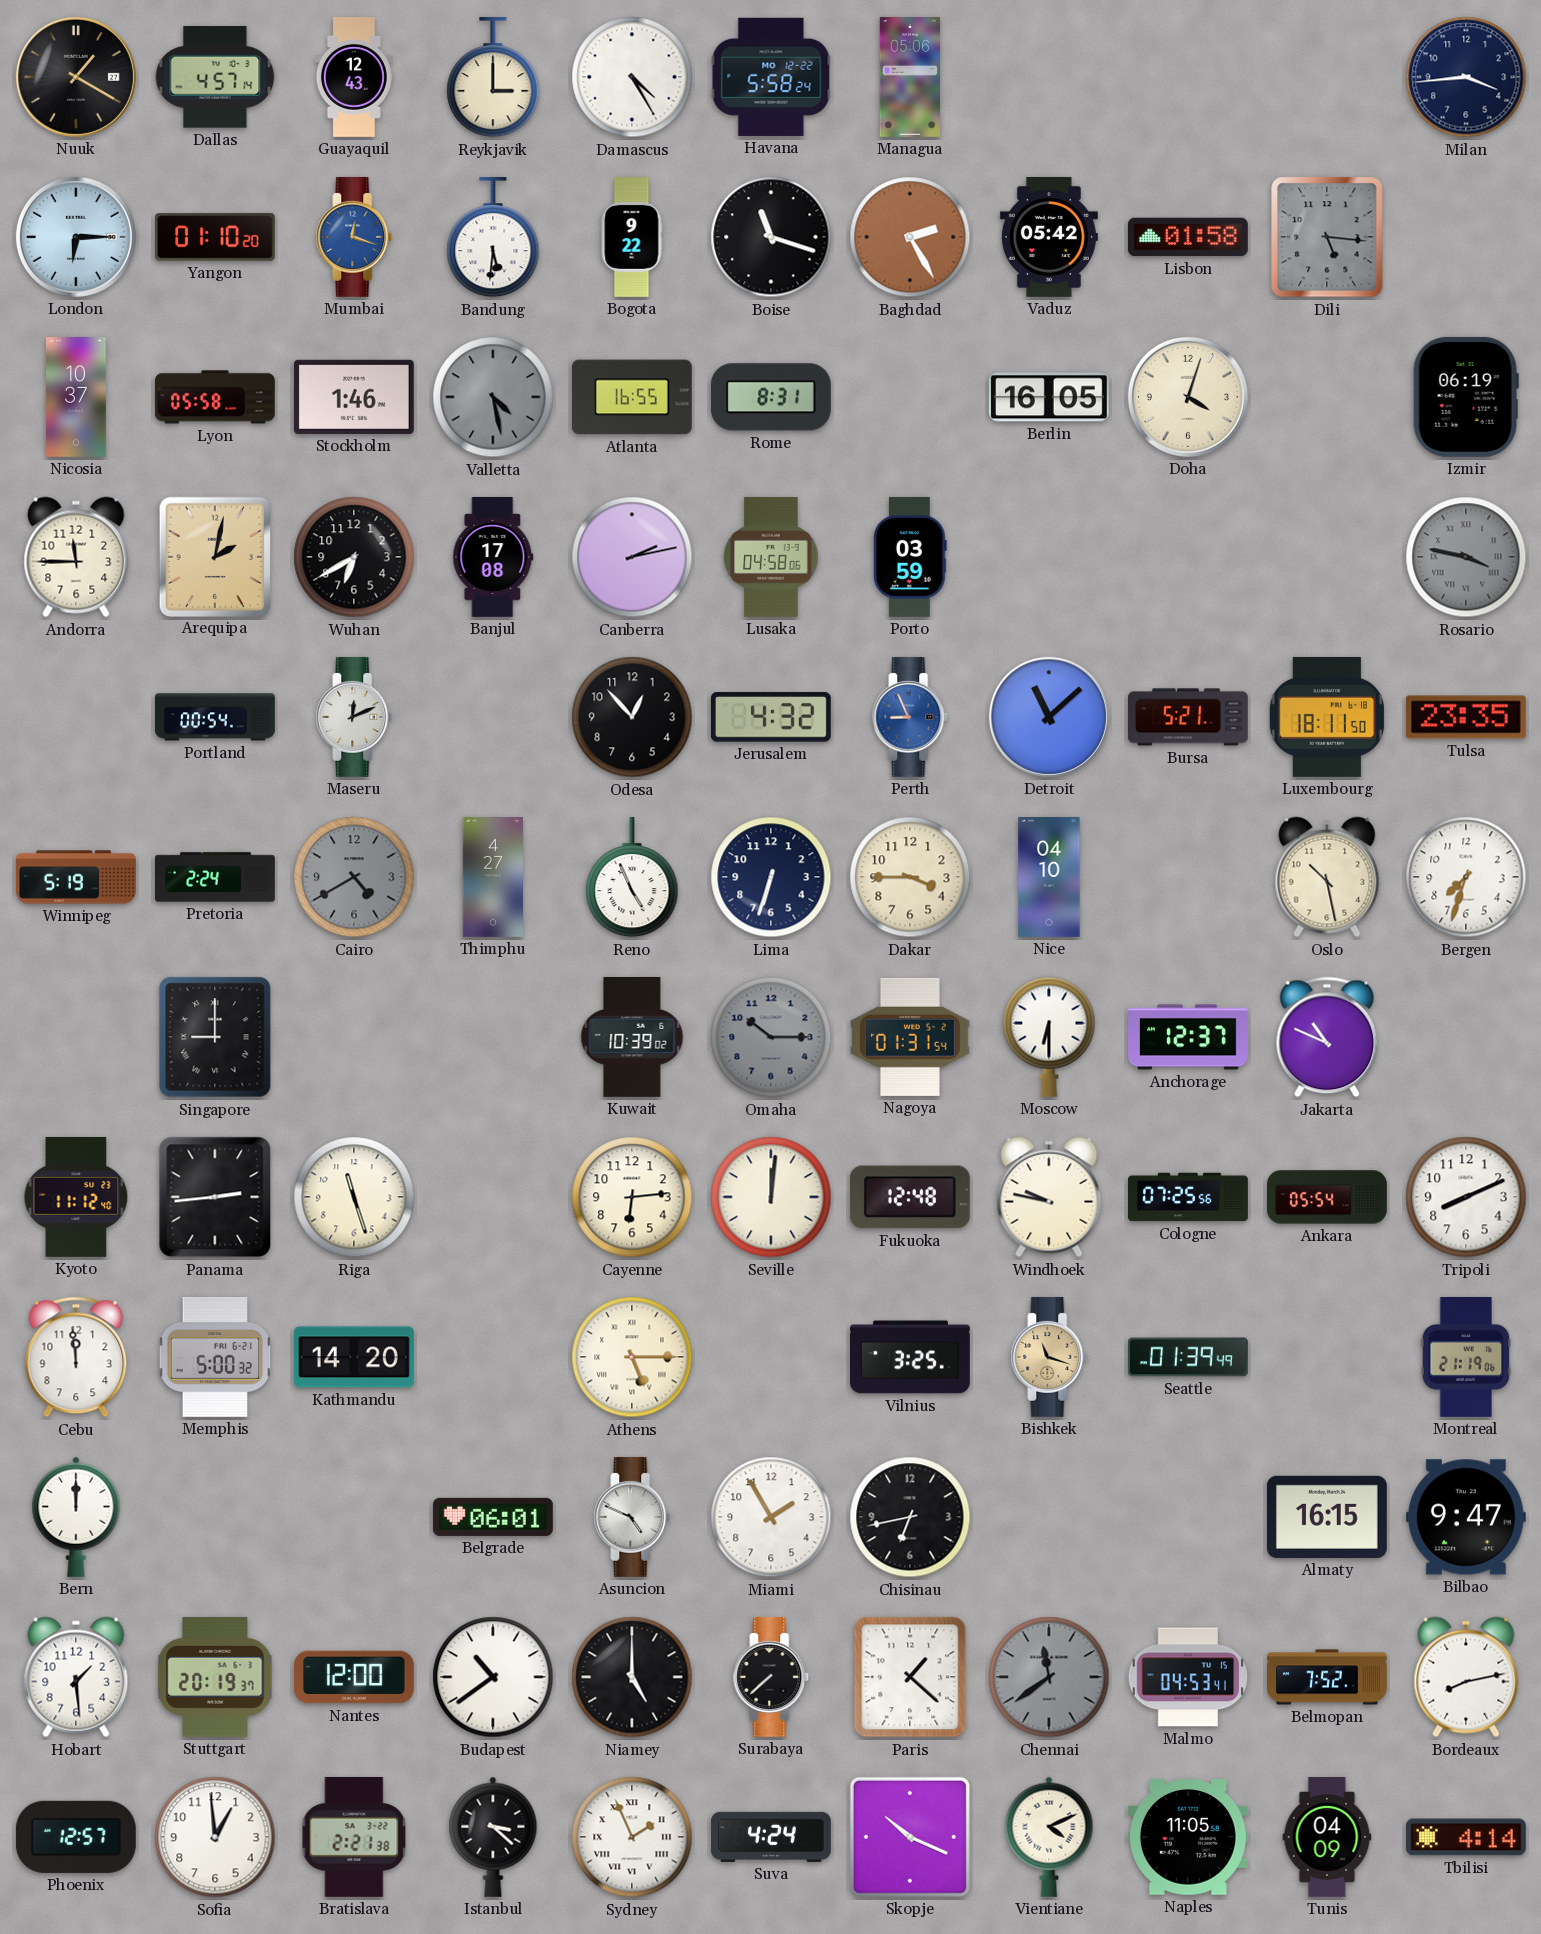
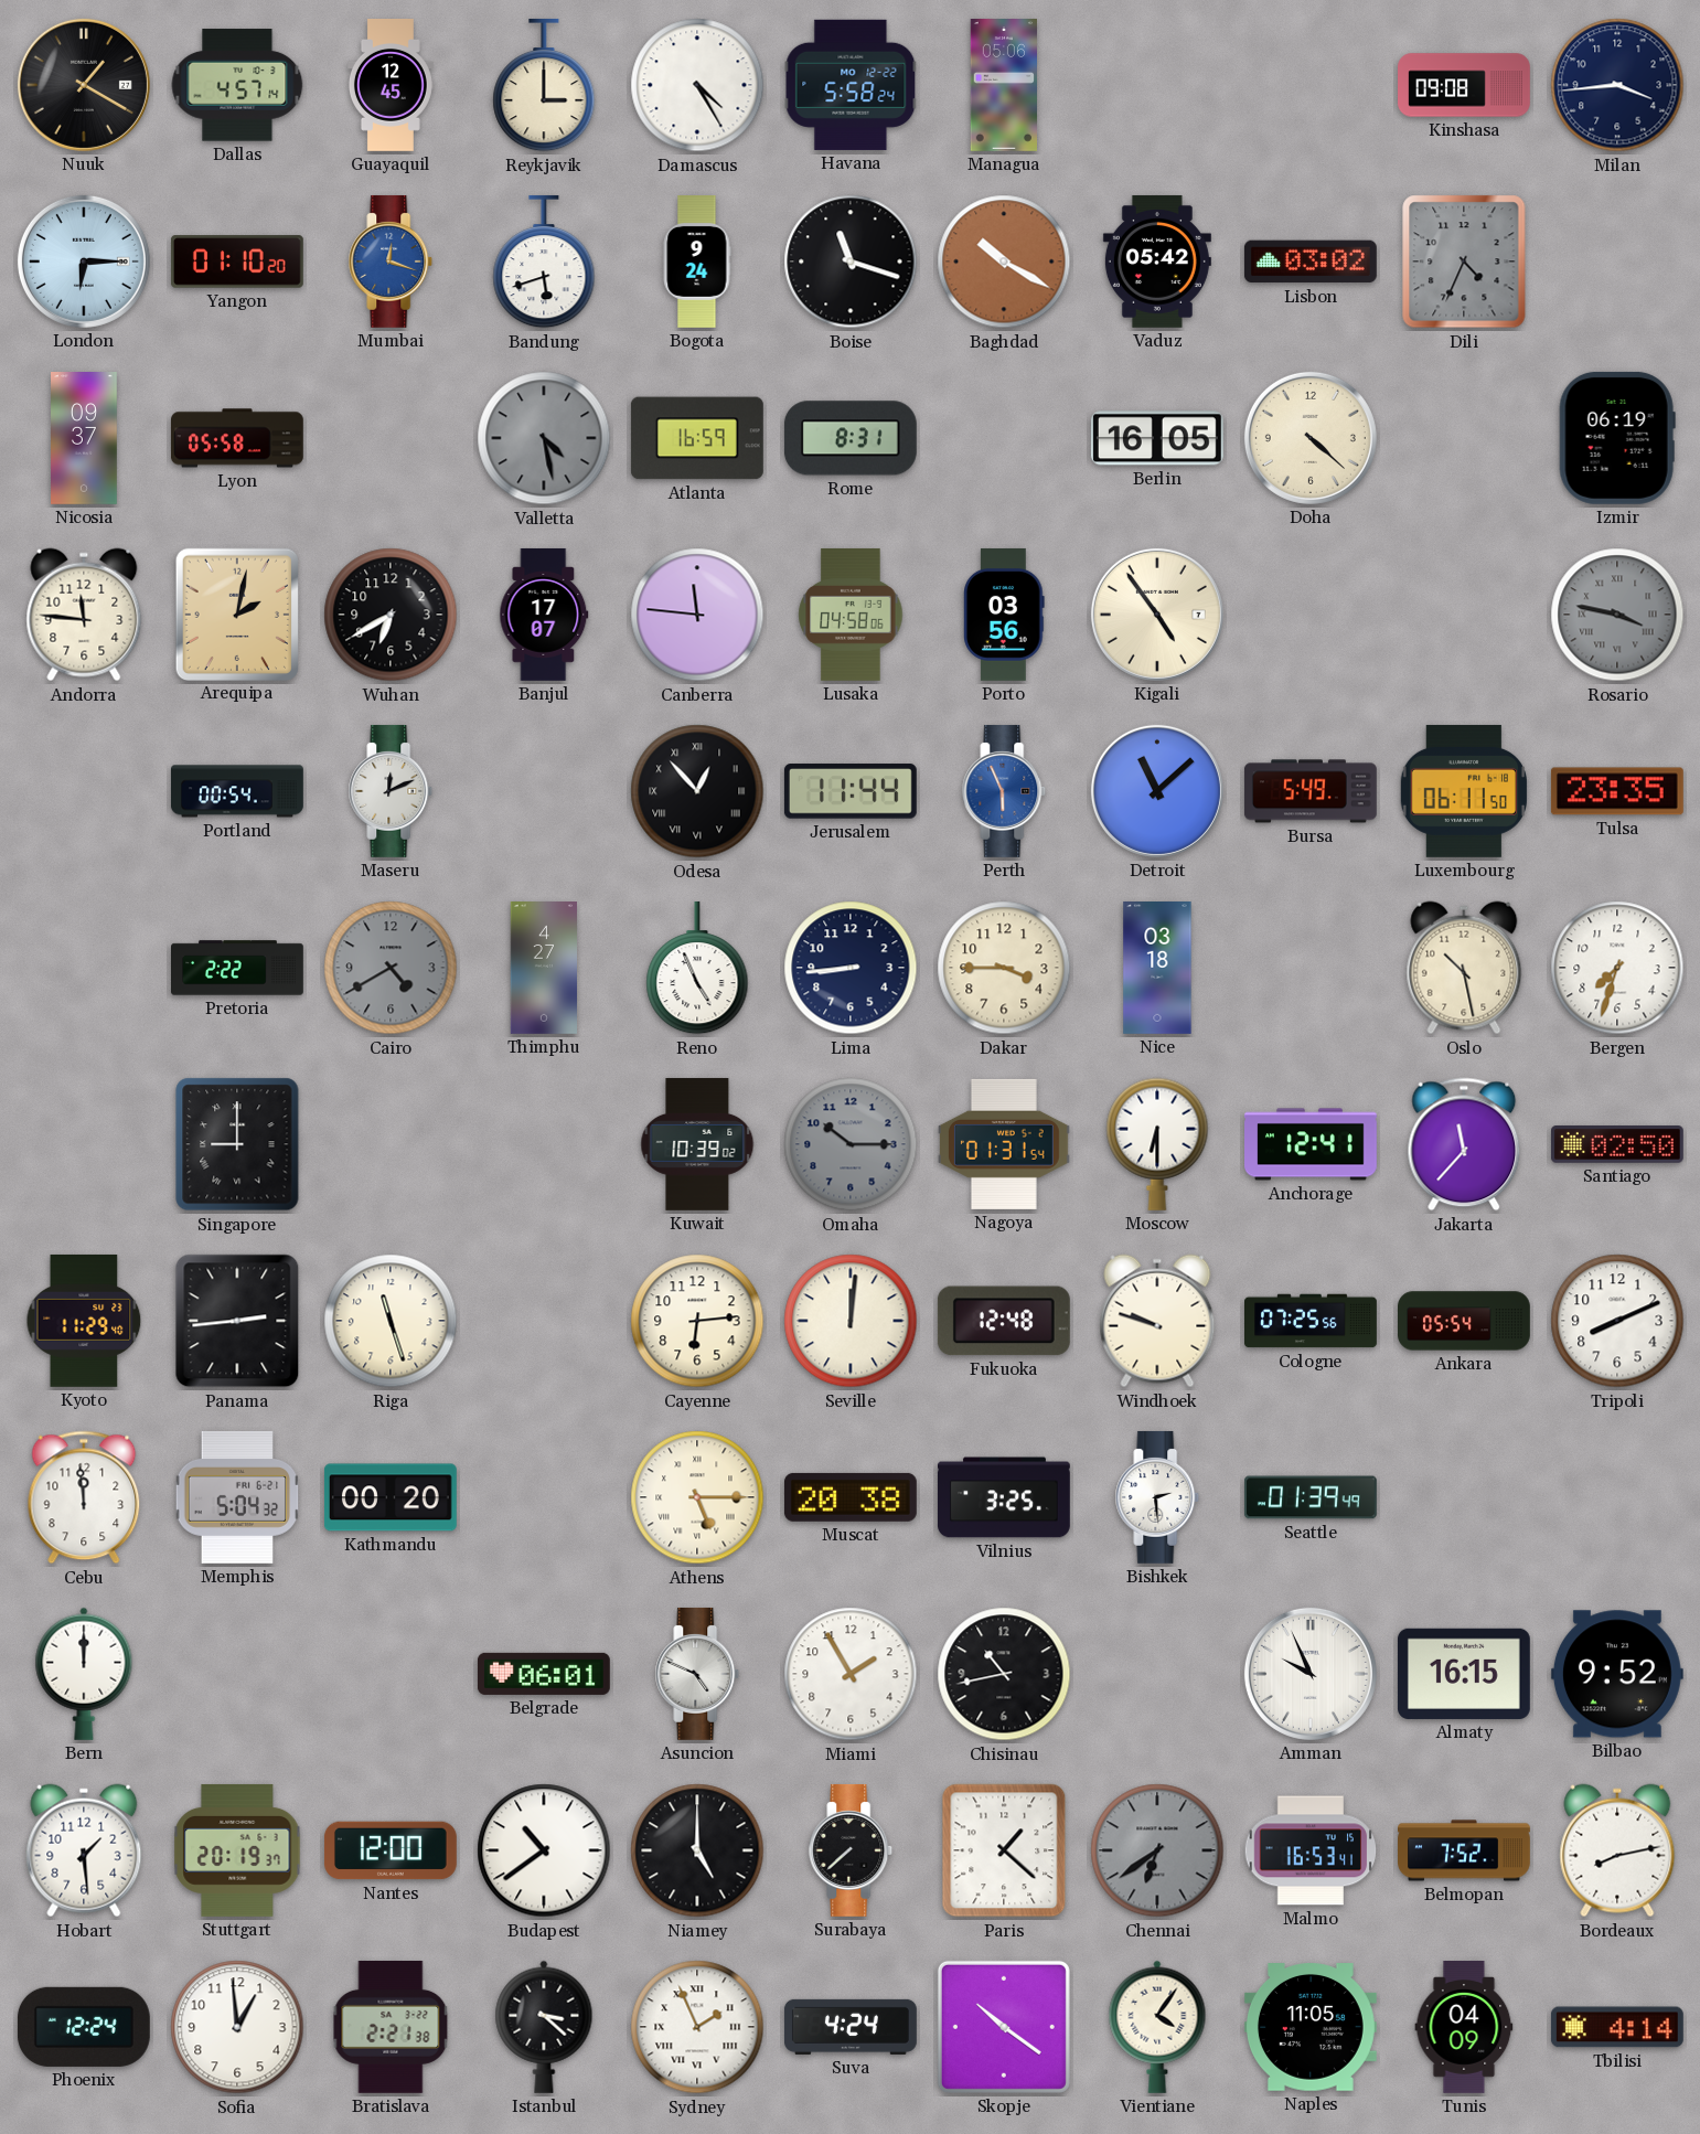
Guayaquil: 12:43 -> 12:45 (391, 86)
Kinshasa: none -> 09:08 (1465, 85)
Bandung: 5:31 -> 5:42 (544, 262)
Bogota: 9:22 -> 9:24 (697, 263)
Baghdad: 2:25 -> 10:20 (1004, 262)
Lisbon: 01:58 -> 03:02 (1311, 262)
Dili: 5:16 -> 4:34 (1464, 262)
Nicosia: 10:37 -> 09:37 (85, 439)
Stockholm: 1:46 -> none (354, 397)
Atlanta: 16:55 -> 16:59 (697, 438)
Doha: 4:03 -> 4:22 (1311, 438)
Andorra: 11:45 -> 11:46 (84, 615)
Banjul: 17:08 -> 17:07 (544, 615)
Canberra: 2:13 -> 11:46 (697, 615)
Porto: 03:59 -> 03:56 (1004, 615)
Kigali: none -> 4:54 (1157, 615)
Odesa numerals: Arabic -> Roman (697, 791)
Jerusalem: 4:32 -> 11:44 (851, 791)
Perth: 8:56 -> 5:56 (1004, 791)
Bursa: 5:21 -> 5:49 (1311, 791)
Luxembourg: 18:11 -> 06:11 (1464, 791)
Winnipeg: 5:19 -> none (77, 877)
Pretoria: 2:24 -> 2:22 (238, 968)
Lima: 6:33 -> 8:44 (851, 968)
Nice: 04:10 -> 03:18 (1157, 969)
Anchorage: 12:37 -> 12:41 (1312, 1144)
Jakarta: 10:49 -> 11:37 (1464, 1144)
Santiago: none -> 02:50 (1617, 1145)
Kyoto: 11:12 -> 11:29 (84, 1321)
Windhoek: 9:47 -> 9:48 (1157, 1321)
Memphis: 5:00 -> 5:04 (237, 1497)
Kathmandu: 14:20 -> 00:20 (391, 1497)
Muscat: none -> 20:38 (851, 1497)
Bishkek: 11:18 -> 2:29 (1157, 1497)
Bishkek dial: champagne -> white (1157, 1497)
Montreal: 21:19 -> none (1466, 1357)
Chisinau: 6:43 -> 10:43 (1004, 1674)
Amman: none -> 9:56 (1311, 1674)
Bilbao: 9:47 -> 9:52 (1617, 1674)
Chennai: 11:39 -> 6:39 (1157, 1850)
Malmo: 04:53 -> 16:53 (1311, 1850)
Phoenix: 12:57 -> 12:24 (84, 2027)
Skopje: 10:19 -> 10:21 (1004, 2027)
Vientiane: 4:11 -> 4:06 (1157, 2027)
